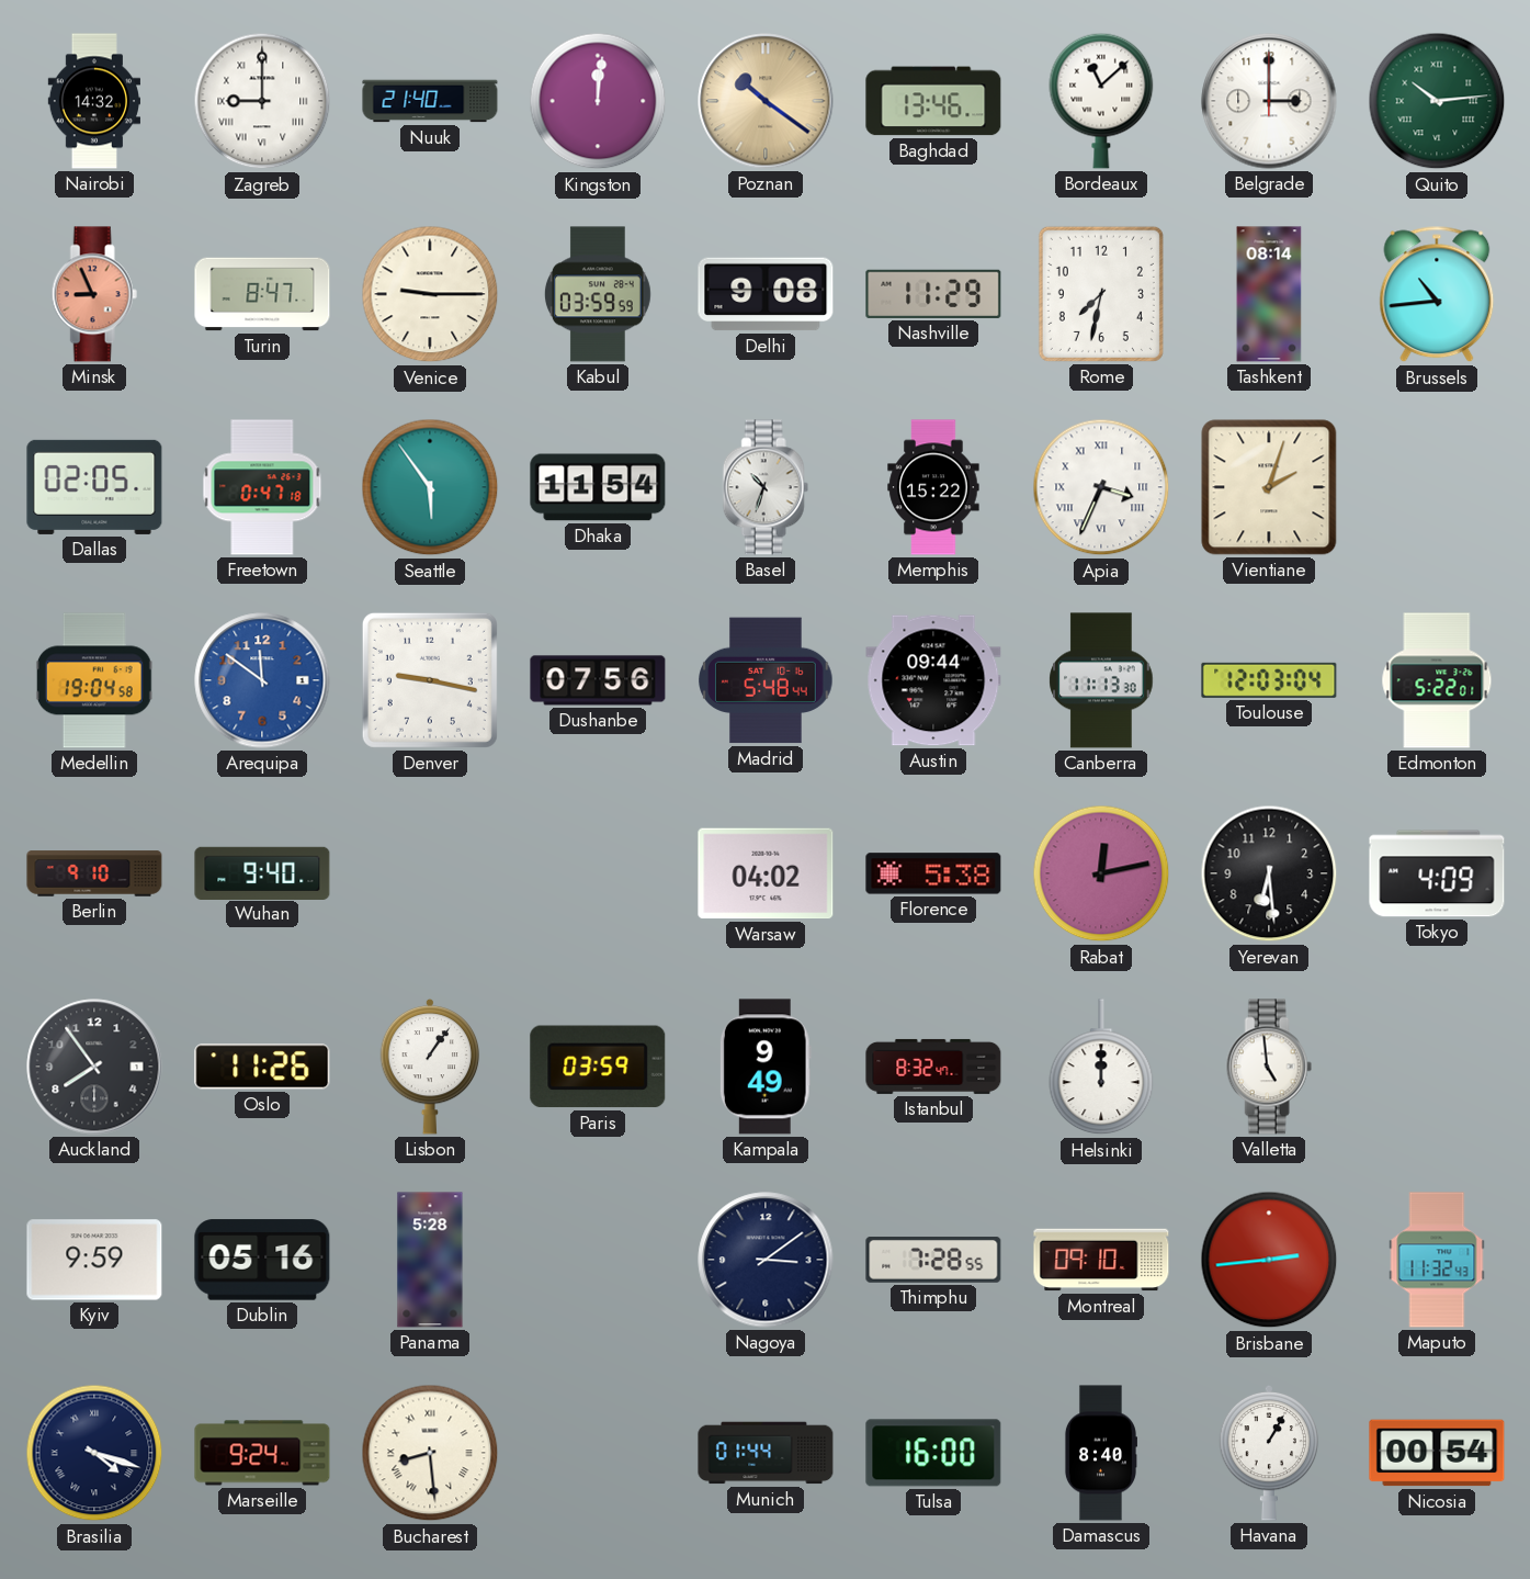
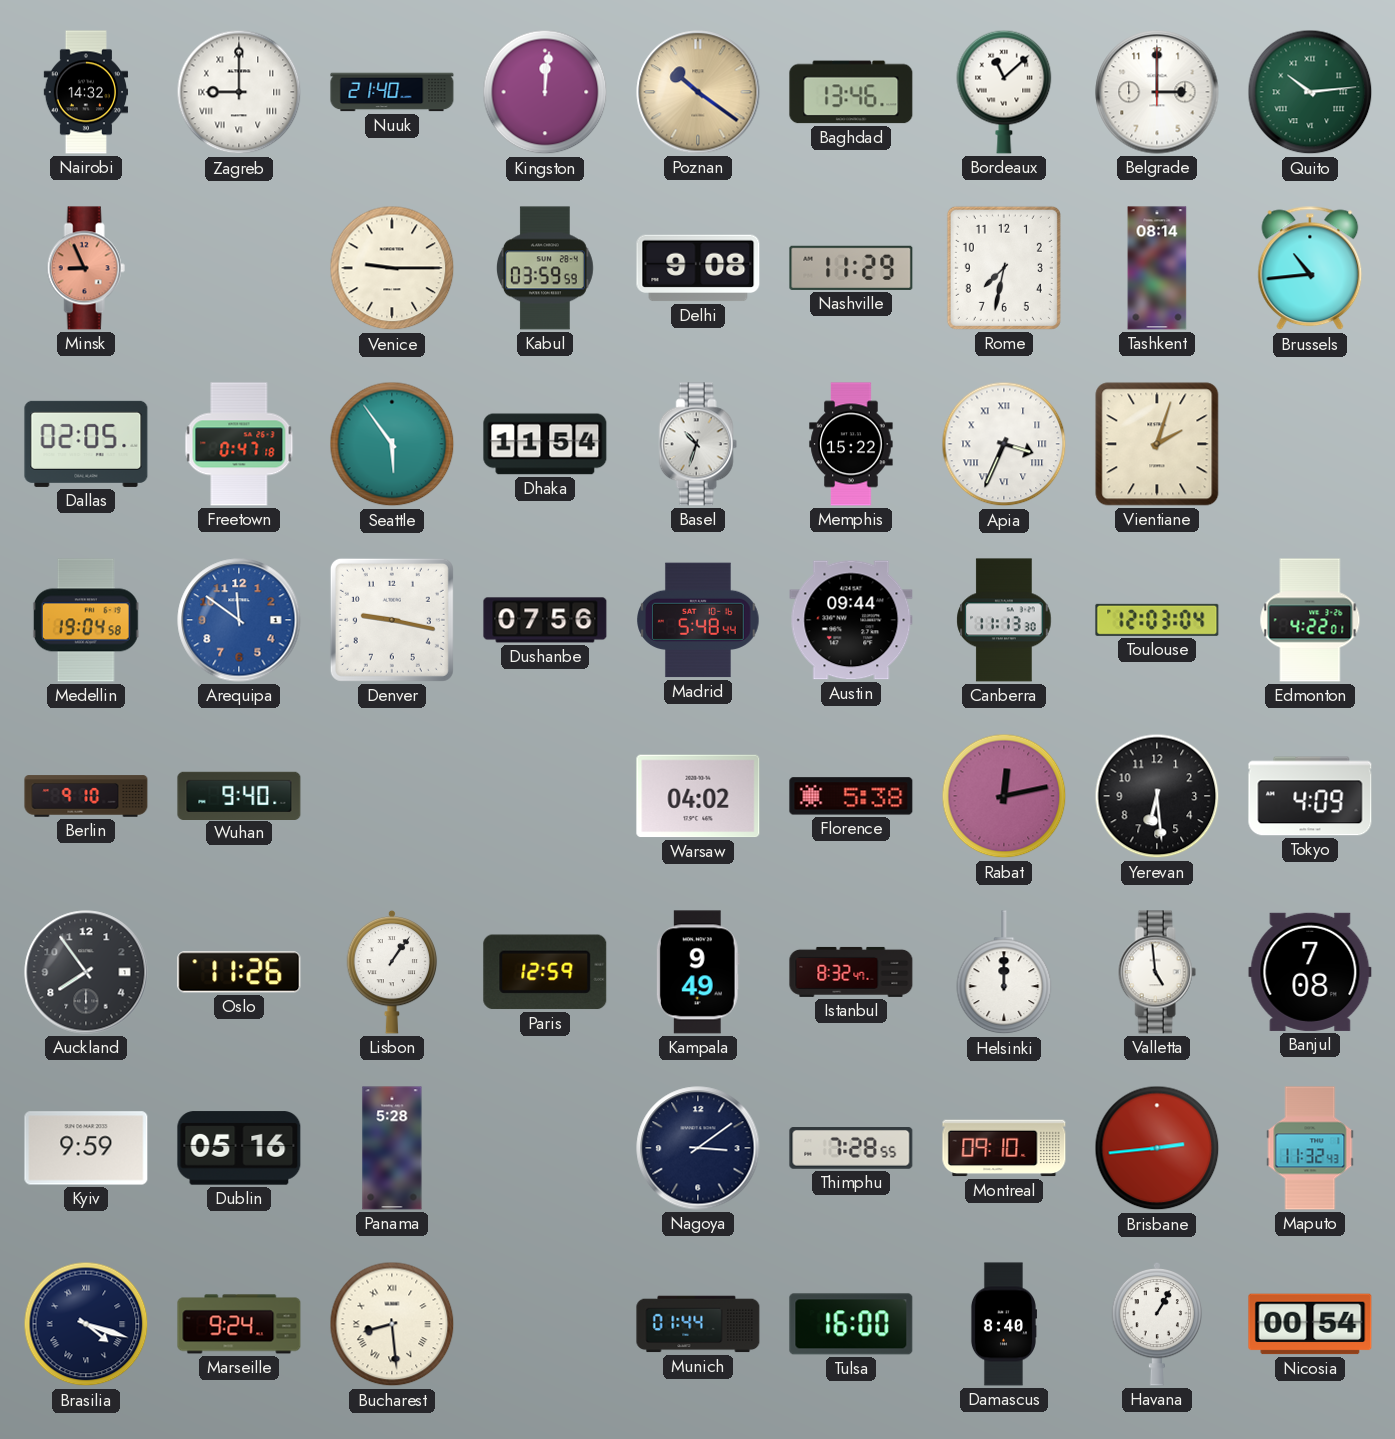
Turin: 8:47 -> none (262, 294)
Edmonton: 5:22 -> 4:22 (1310, 620)
Paris: 03:59 -> 12:59 (545, 972)
Banjul: none -> 7:08 (1310, 972)
